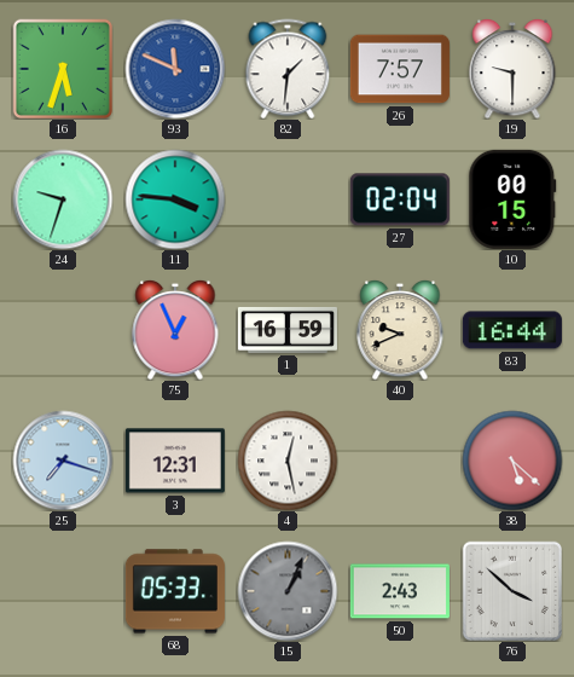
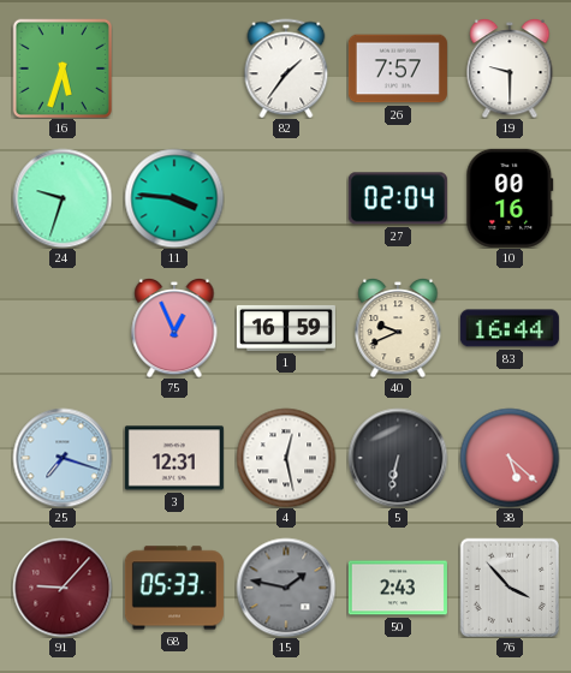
93: 11:49 -> none (175, 69)
82: 1:31 -> 1:36 (286, 69)
10: 00:15 -> 00:16 (510, 198)
5: none -> 6:32 (398, 458)
91: none -> 9:07 (63, 588)
15: 1:04 -> 1:47 (286, 588)
76: 3:52 -> 3:53 (508, 586)
